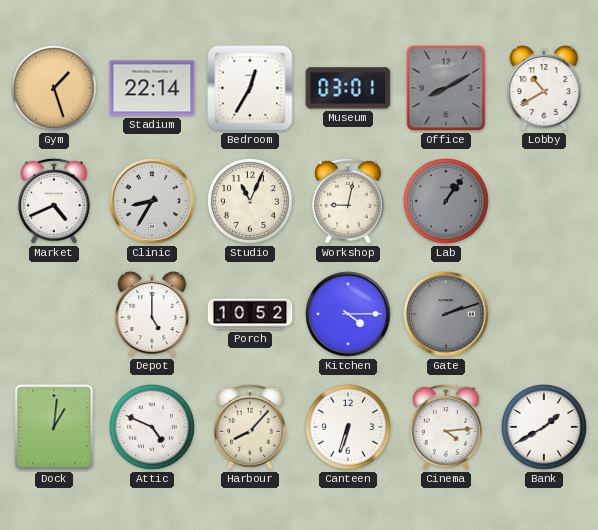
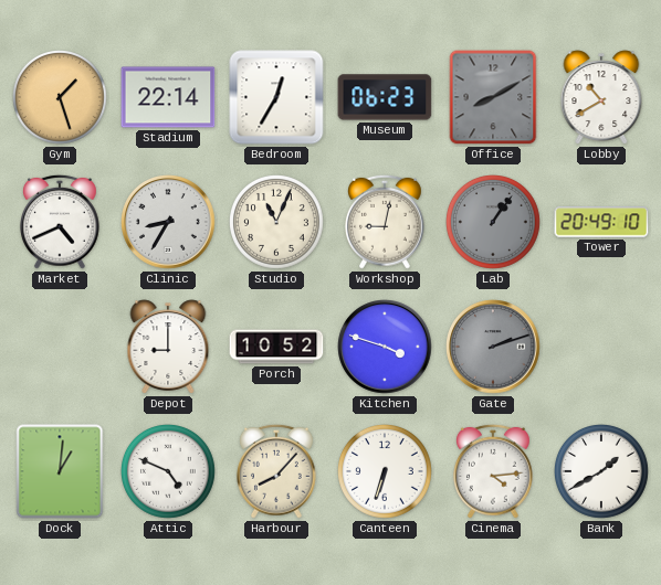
Museum: 03:01 -> 06:23 (385, 97)
Tower: none -> 20:49 (601, 222)
Depot: 5:00 -> 9:00 (168, 347)
Kitchen: 4:15 -> 3:48 (385, 347)
